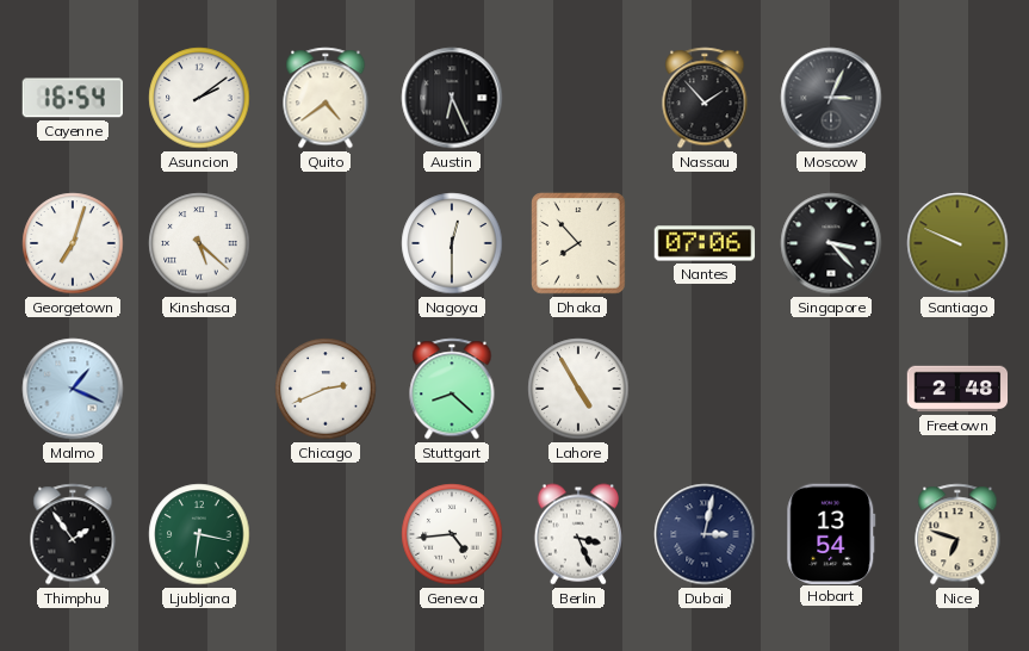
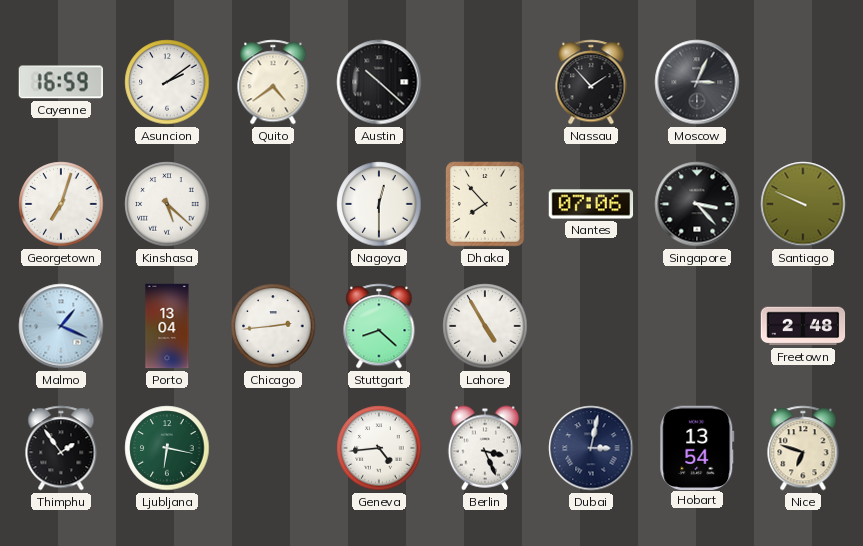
Cayenne: 16:54 -> 16:59 (60, 82)
Austin: 6:26 -> 10:22 (379, 82)
Porto: none -> 13:04 (167, 326)
Chicago: 2:41 -> 2:44 (273, 326)
